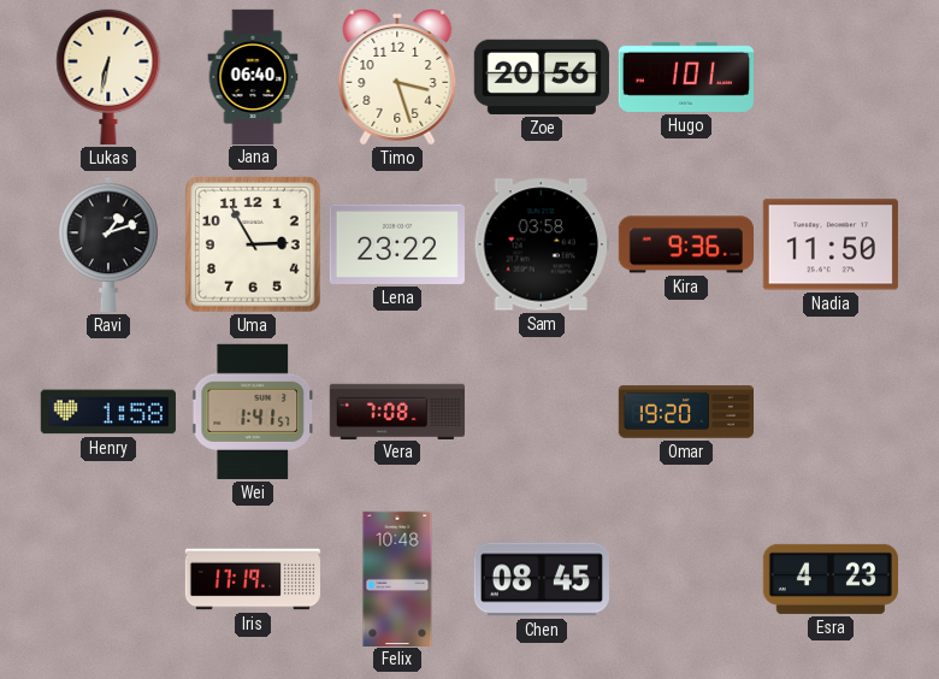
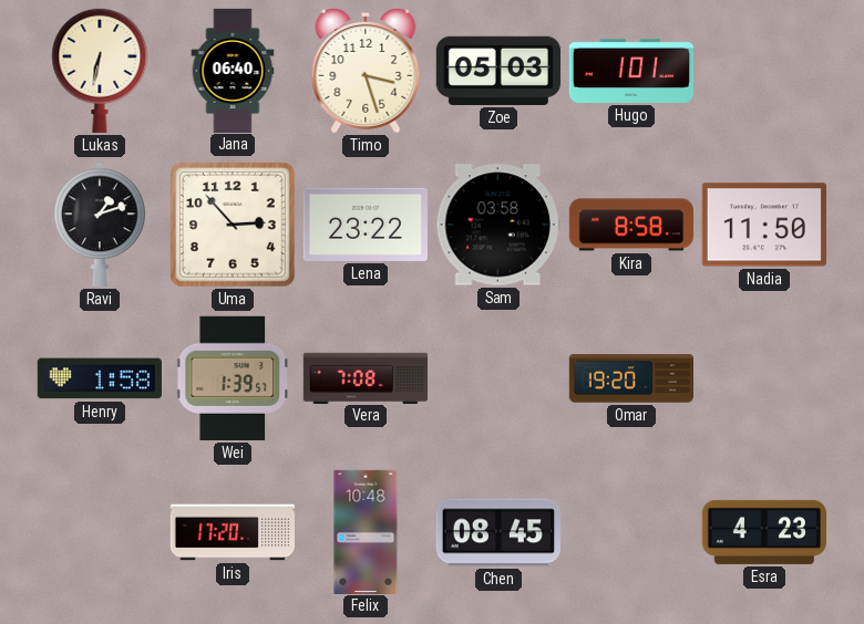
Zoe: 20:56 -> 05:03 (498, 71)
Uma: 2:55 -> 2:53 (233, 225)
Kira: 9:36 -> 8:58 (630, 225)
Wei: 1:41 -> 1:39 (233, 378)
Iris: 17:19 -> 17:20 (233, 532)
